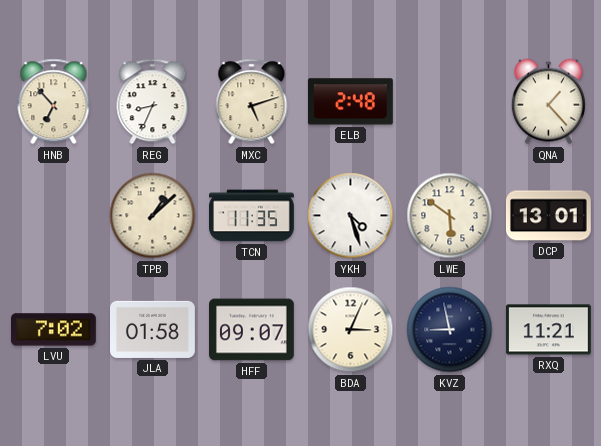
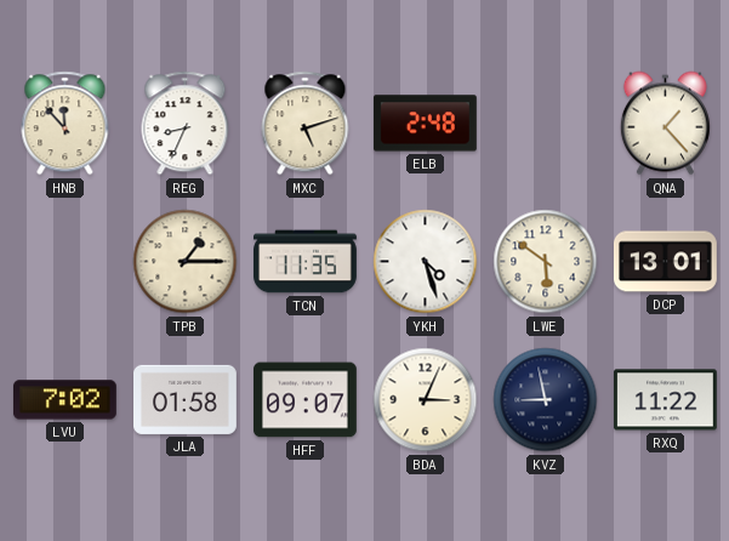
HNB: 6:53 -> 11:53 (66, 124)
TPB: 1:08 -> 1:15 (186, 262)
RXQ: 11:21 -> 11:22 (665, 400)
